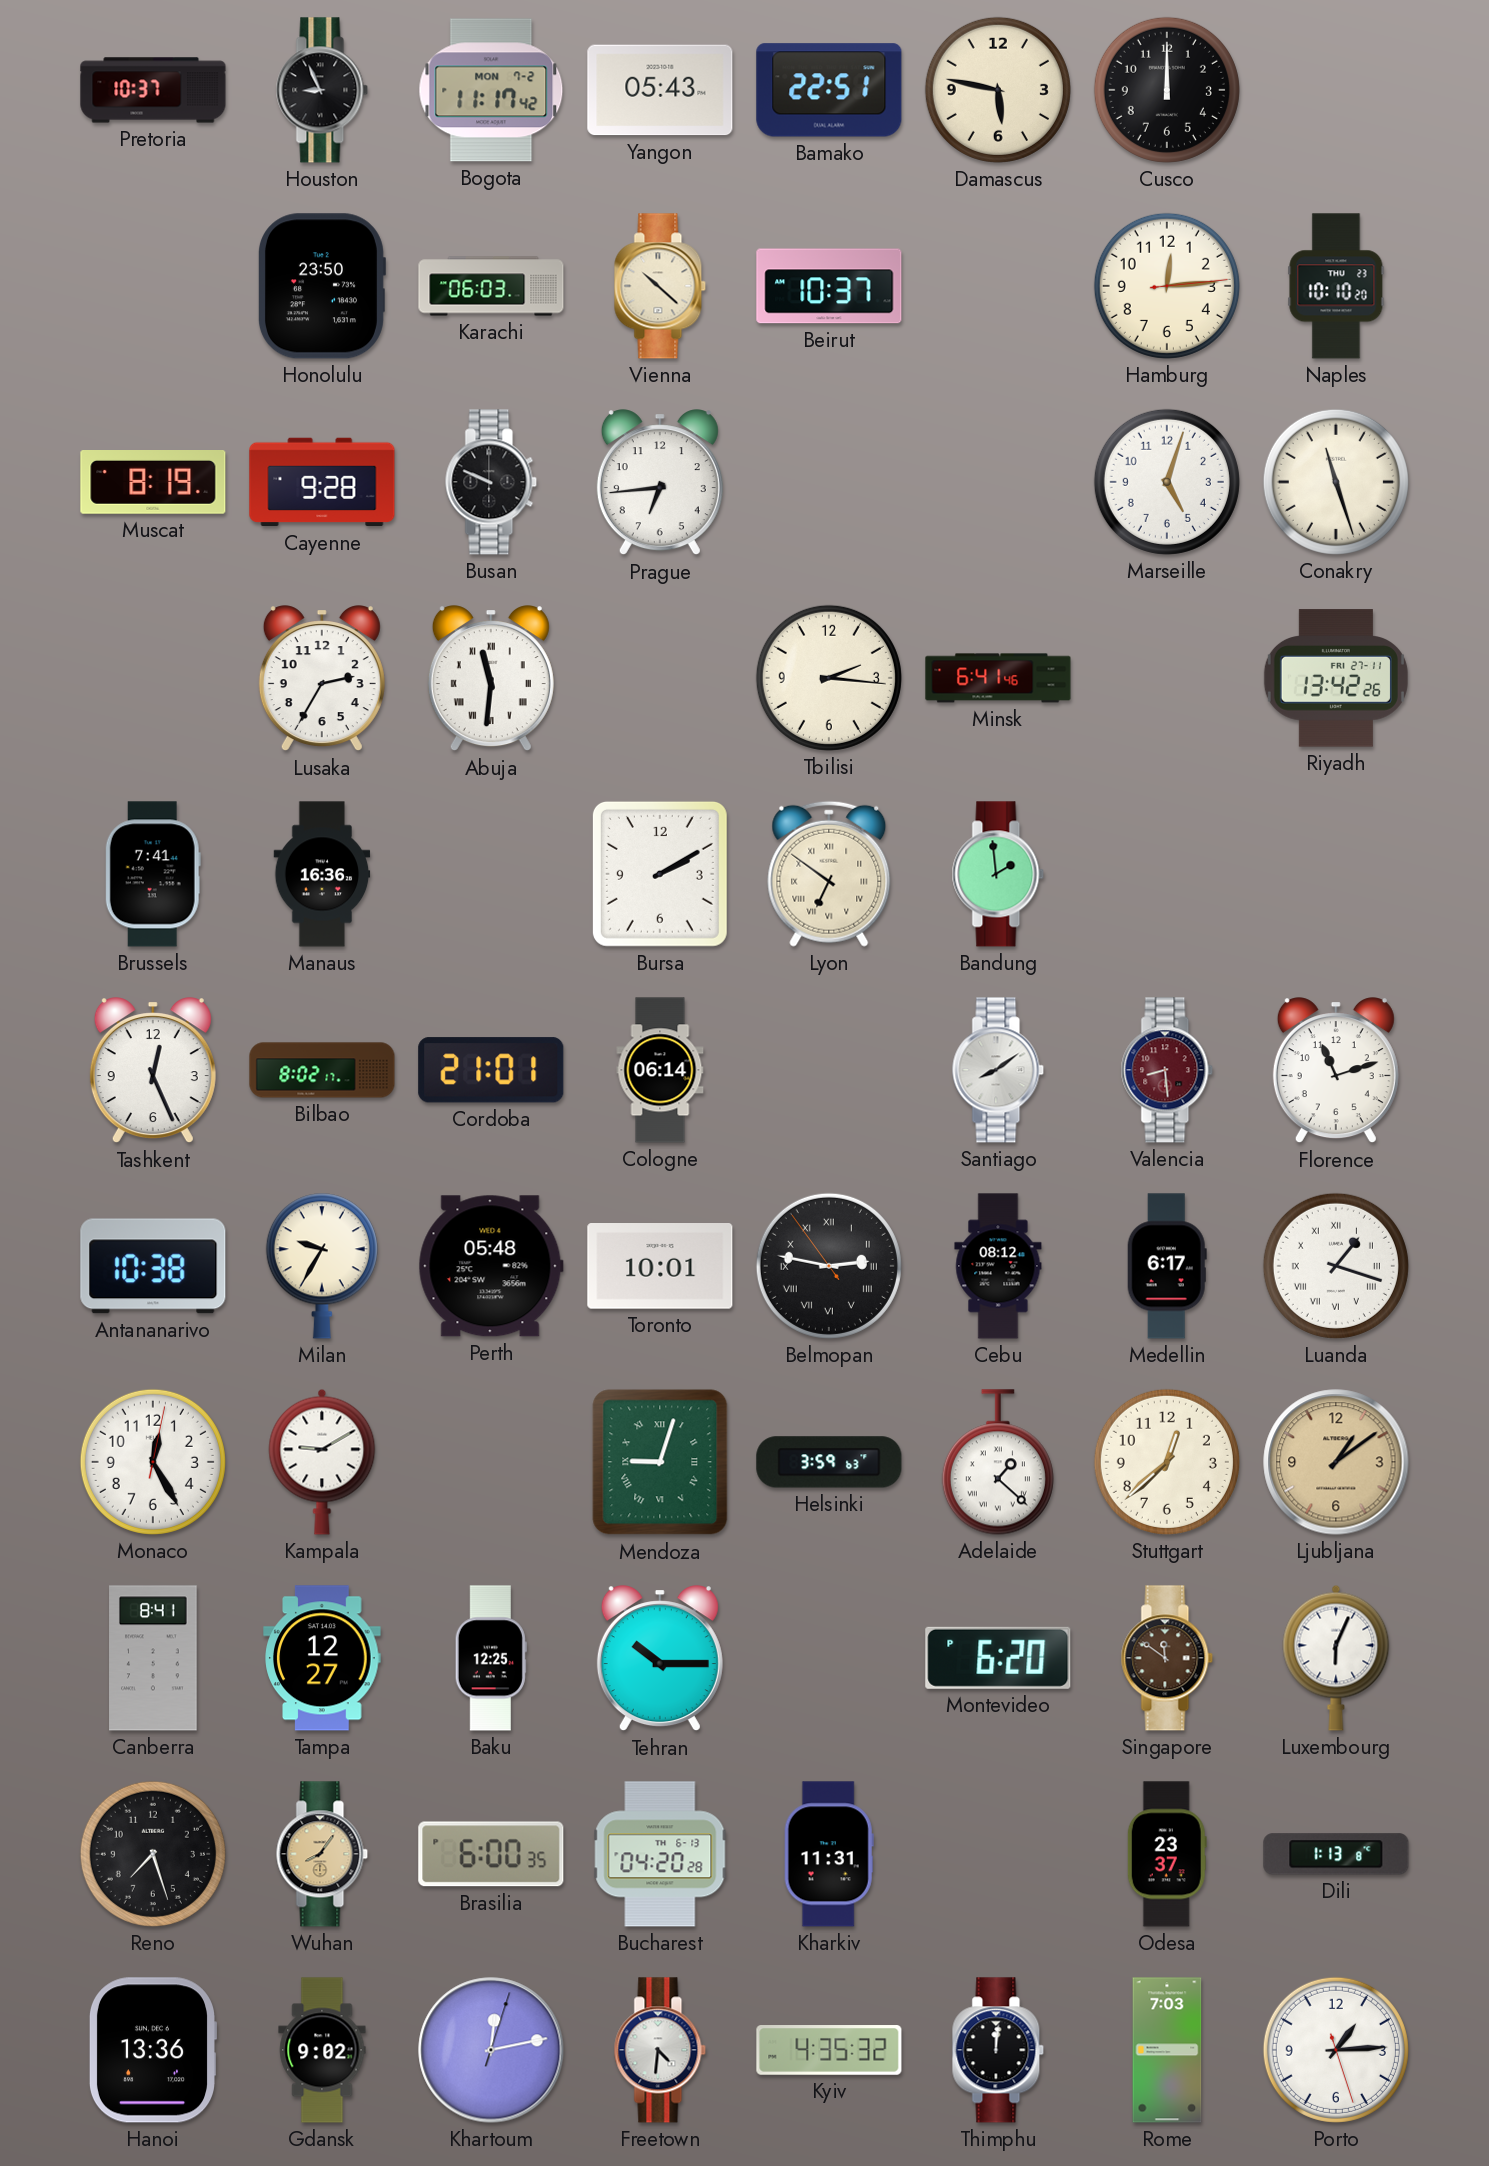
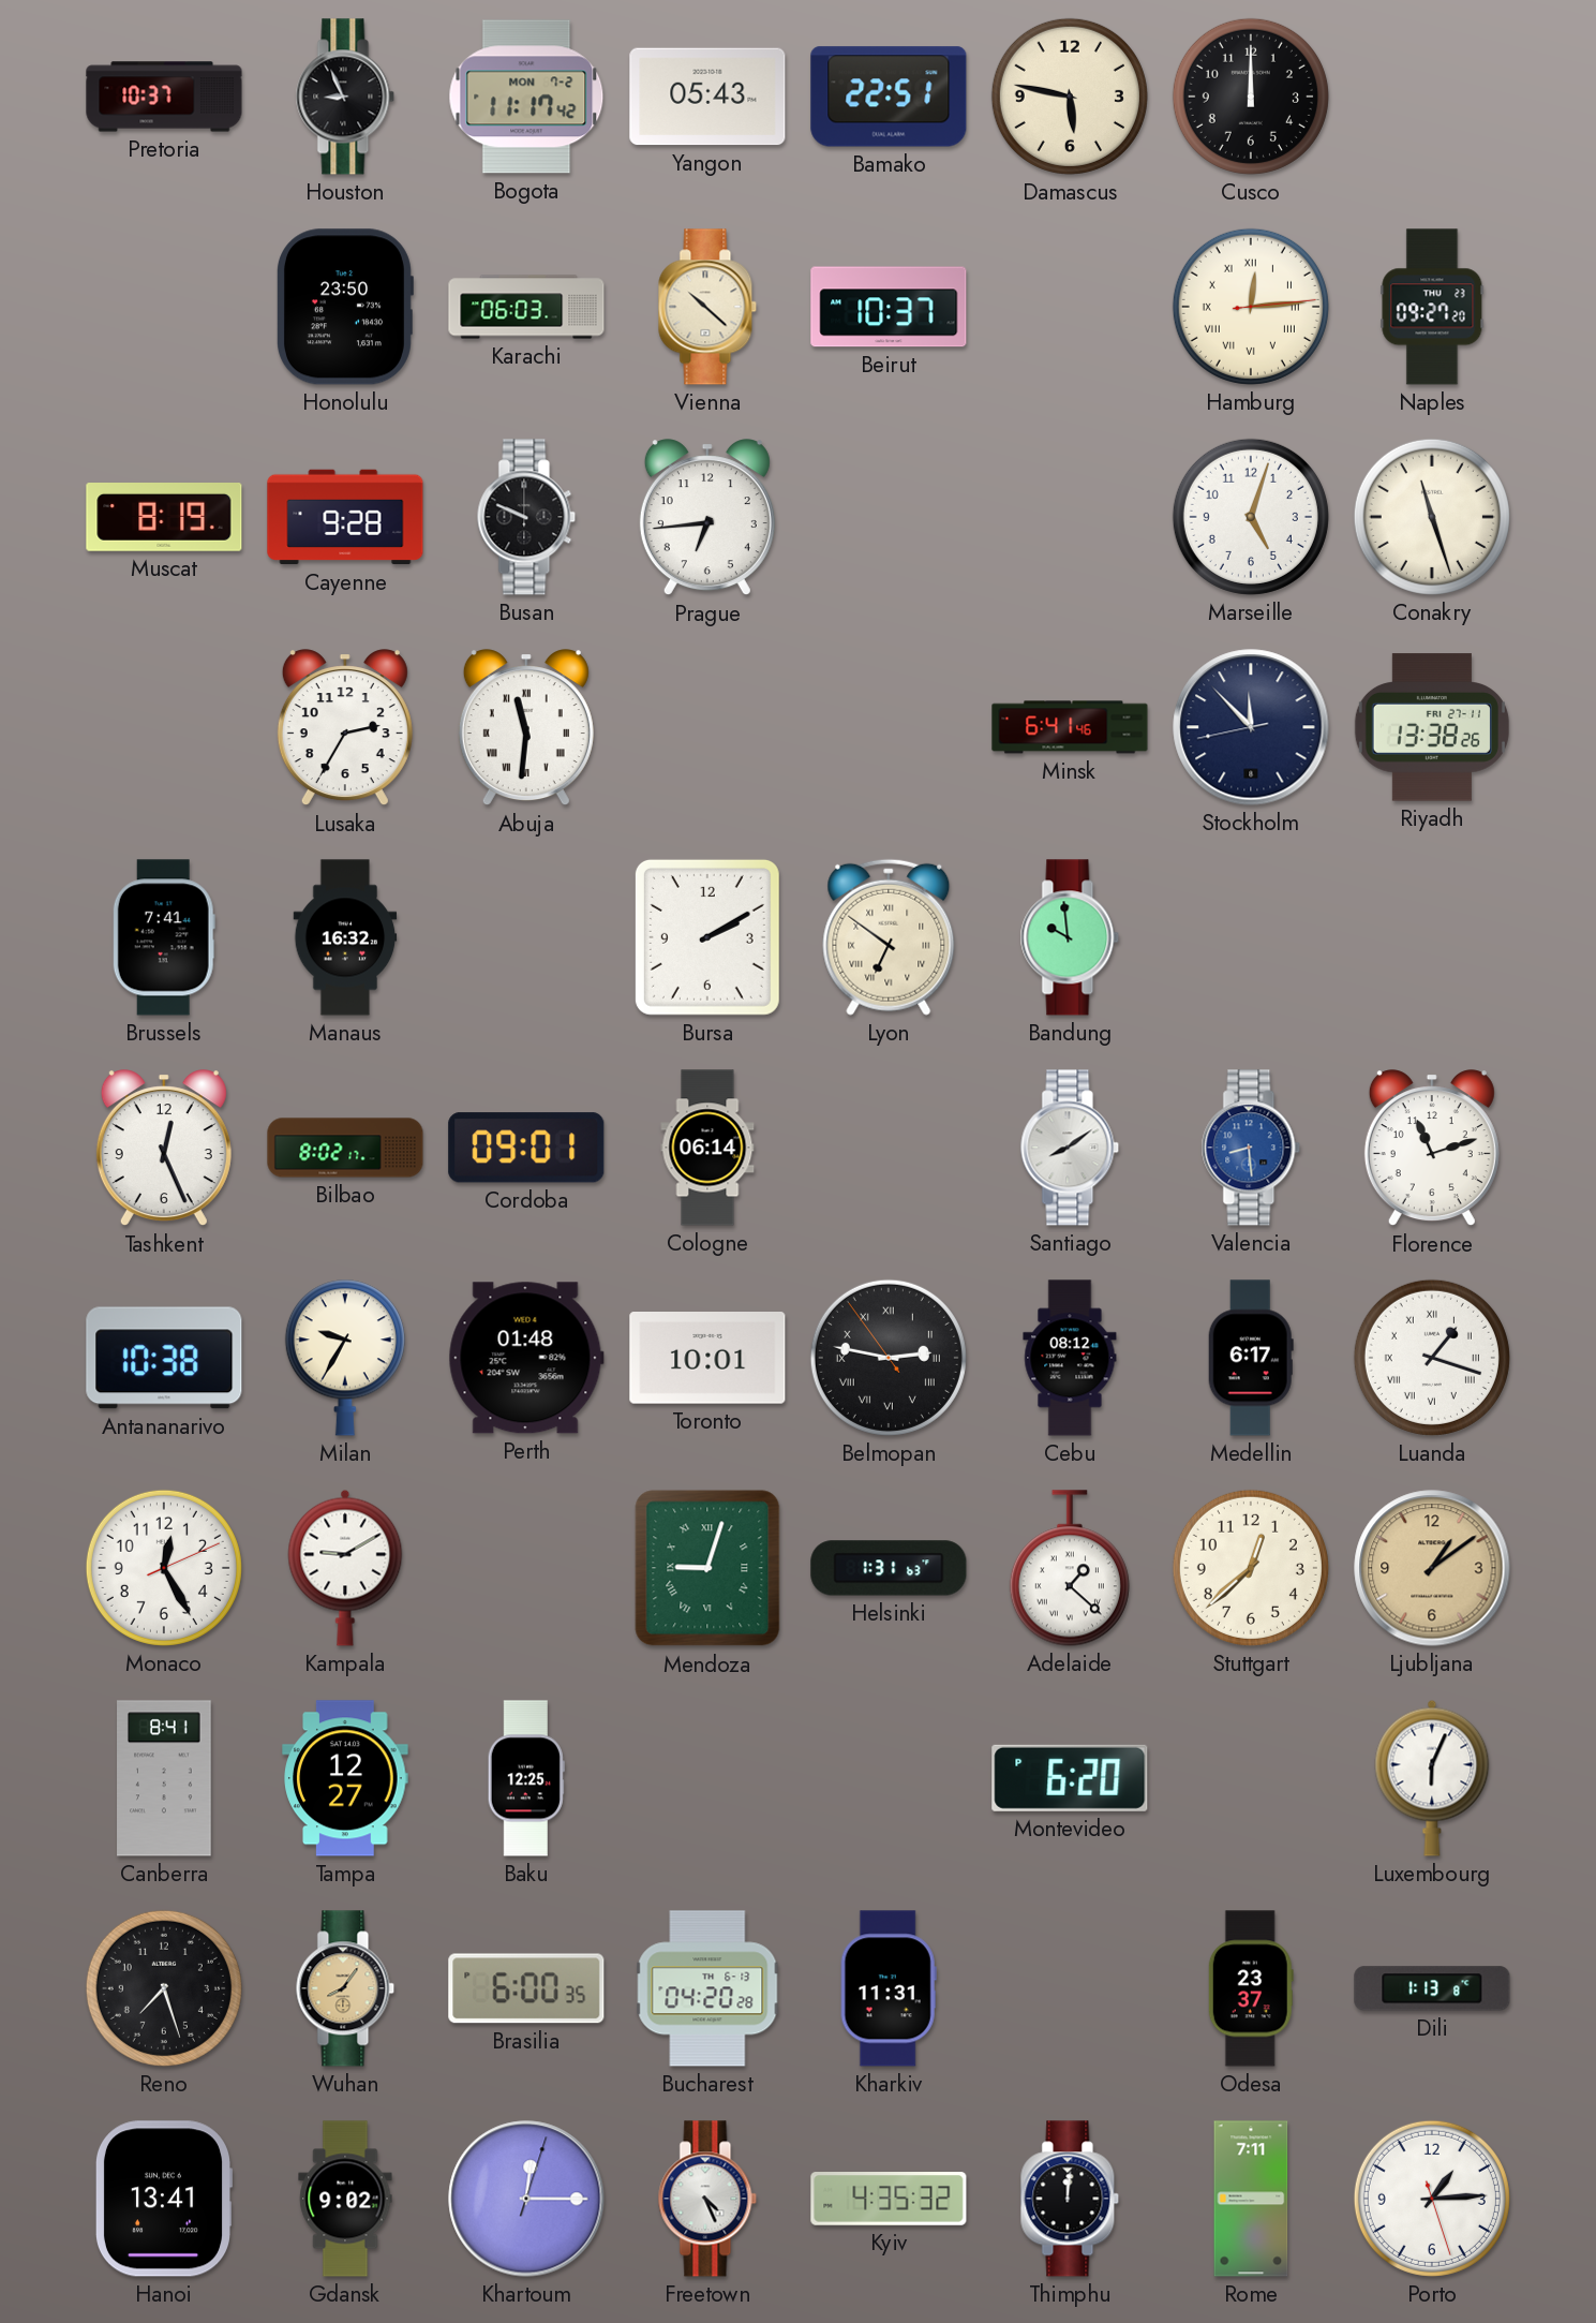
Hamburg numerals: Arabic -> Roman (1251, 307)
Naples: 10:10 -> 09:27 (1432, 307)
Tbilisi: 2:16 -> none (829, 678)
Stockholm: none -> 11:52 (1251, 727)
Riyadh: 13:42 -> 13:38 (1432, 727)
Manaus: 16:36 -> 16:32 (345, 937)
Bandung: 1:59 -> 9:59 (1070, 937)
Cordoba: 21:01 -> 09:01 (526, 1148)
Valencia dial: burgundy -> blue (1251, 1148)
Perth: 05:48 -> 01:48 (526, 1358)
Monaco: 12:25:02 -> 12:25:11 (164, 1568)
Helsinki: 3:59 -> 1:31 (889, 1568)
Tehran: 10:15 -> none (660, 1659)
Singapore: 11:51 -> none (1167, 1658)
Hanoi: 13:36 -> 13:41 (163, 2199)
Khartoum: 12:13 -> 12:15 (526, 2199)
Freetown: 4:31 -> 4:26 (707, 2199)
Rome: 7:03 -> 7:11 (1251, 2199)
